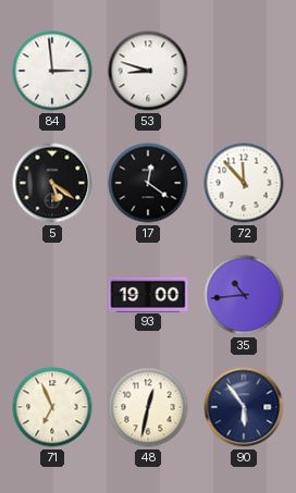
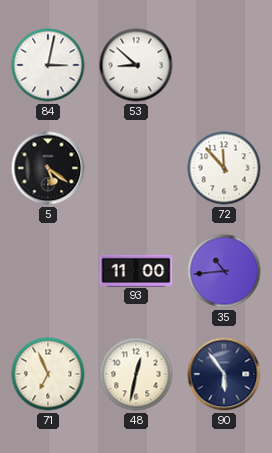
84: 2:59 -> 3:02 (48, 65)
53: 8:48 -> 8:52 (136, 65)
17: 12:21 -> none (148, 183)
93: 19:00 -> 11:00 (136, 270)
